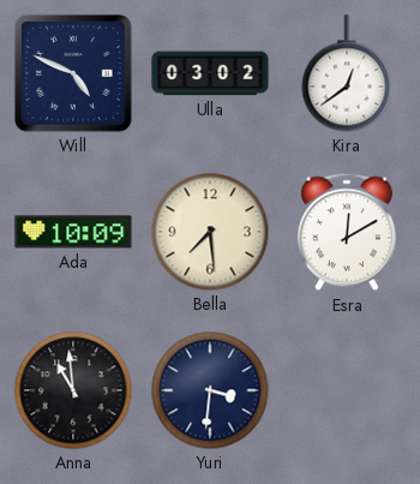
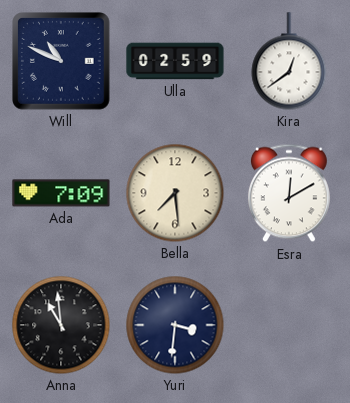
Will: 4:49 -> 10:49 (62, 62)
Ulla: 03:02 -> 02:59 (175, 61)
Ada: 10:09 -> 7:09 (61, 193)
